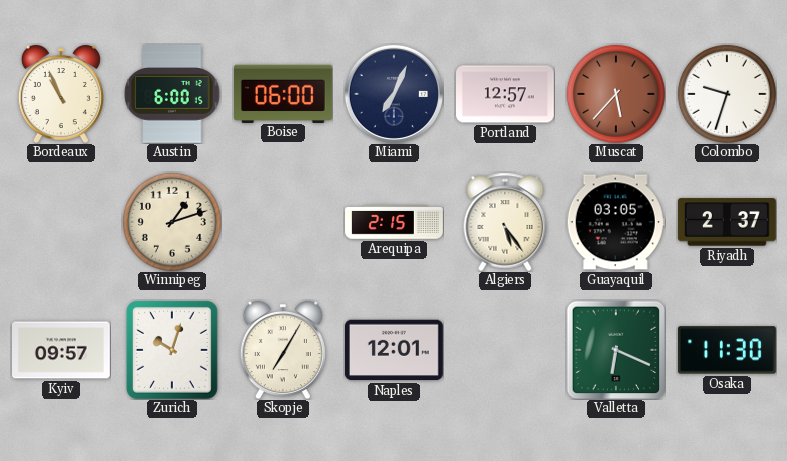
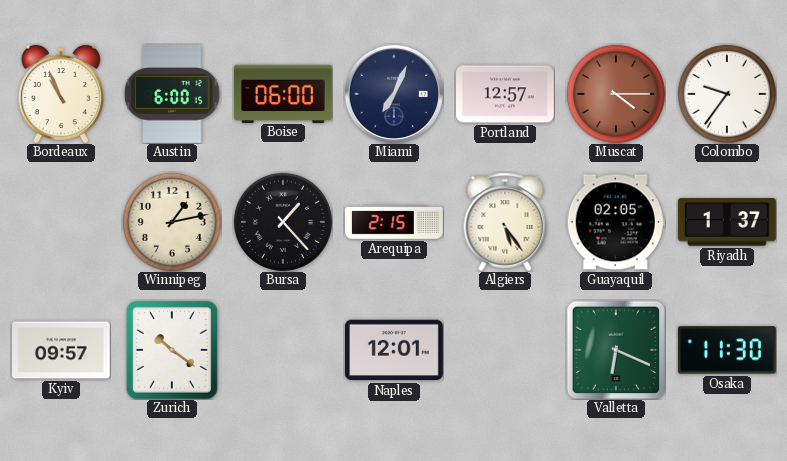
Muscat: 5:37 -> 4:15 (616, 94)
Colombo: 9:33 -> 9:36 (727, 94)
Winnipeg: 1:12 -> 1:13 (172, 222)
Bursa: none -> 1:23 (283, 222)
Guayaquil: 03:05 -> 02:05 (616, 222)
Riyadh: 2:37 -> 1:37 (727, 222)
Zurich: 10:03 -> 10:21 (172, 350)
Skopje: 7:05 -> none (283, 350)
